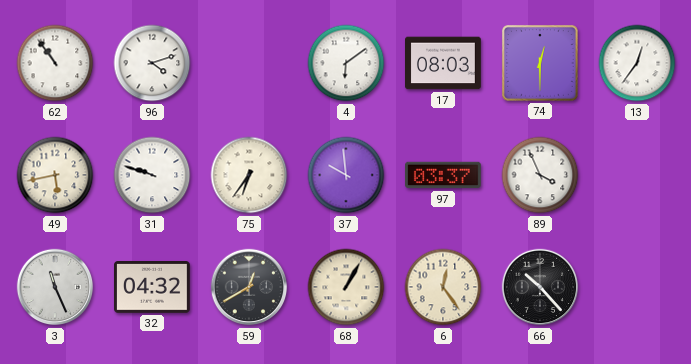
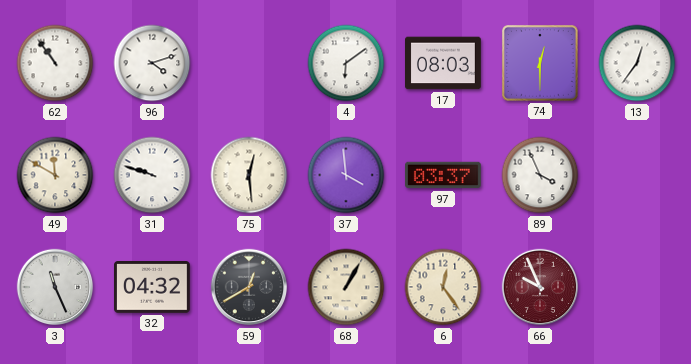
49: 5:43 -> 11:50 (55, 175)
75: 6:36 -> 12:29 (249, 175)
37: 9:59 -> 3:59 (346, 175)
66: 10:23 -> 9:56 (540, 287)
66 dial: black -> burgundy (540, 287)
